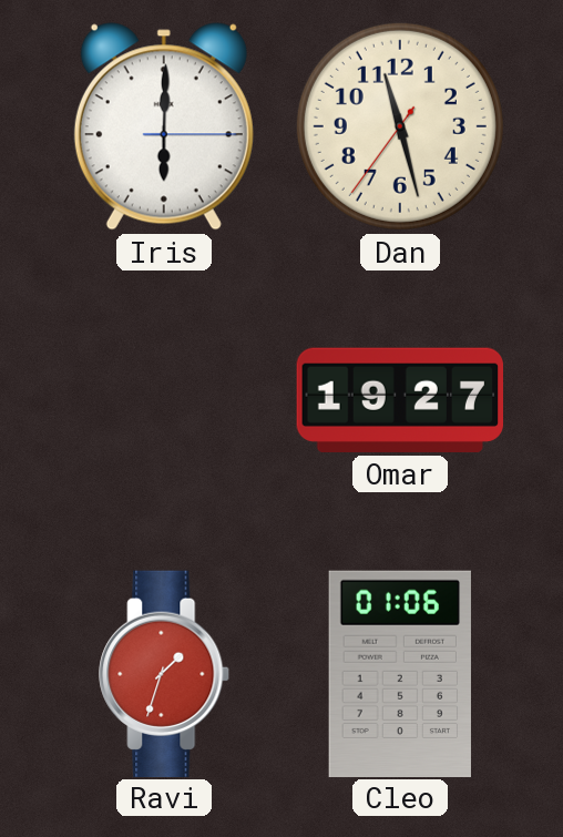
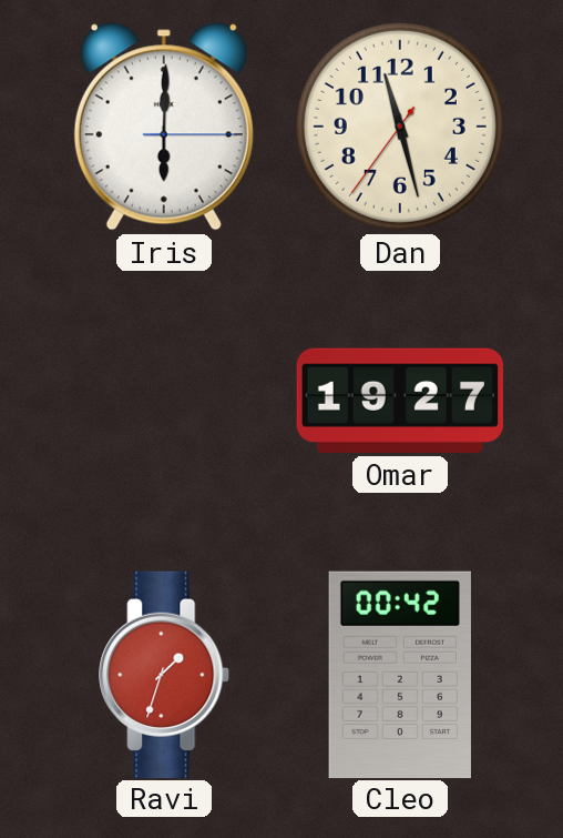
Cleo: 01:06 -> 00:42 (399, 674)
